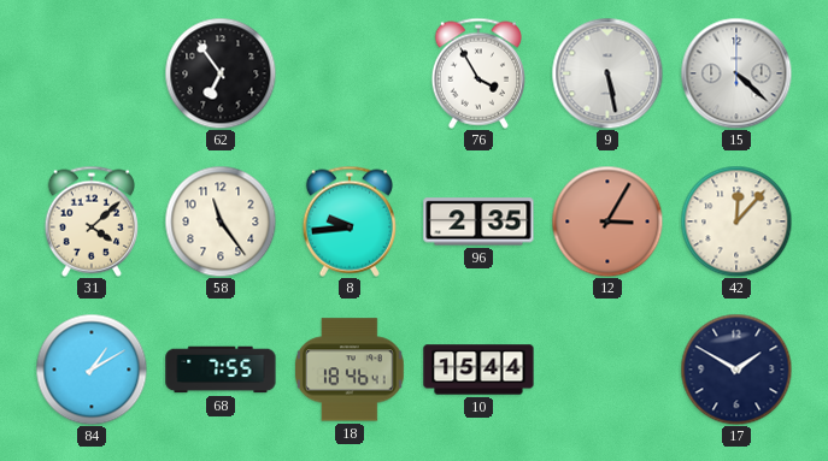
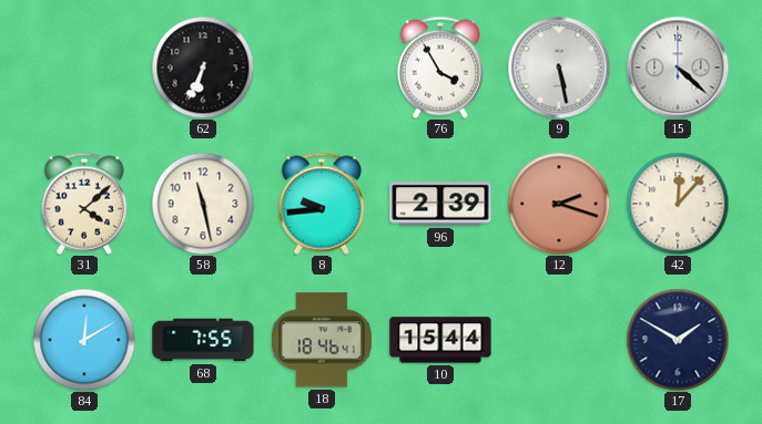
62: 6:54 -> 6:34 (203, 68)
58: 11:24 -> 11:28 (203, 204)
96: 2:35 -> 2:39 (440, 204)
12: 3:05 -> 2:18 (559, 204)
84: 1:10 -> 12:10 (84, 340)
